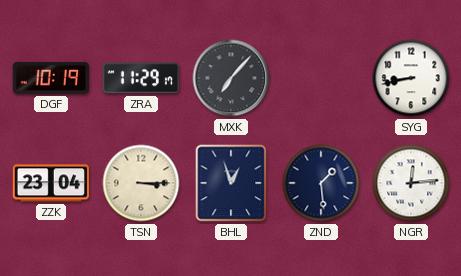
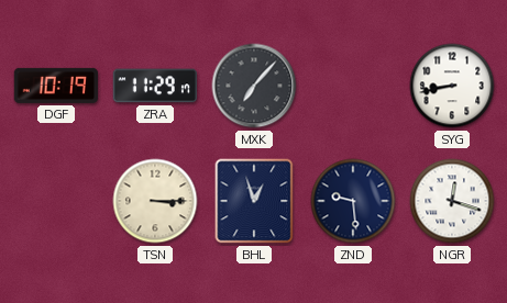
ZZK: 23:04 -> none (51, 183)
ZND: 1:29 -> 9:29 (353, 201)
NGR: 12:14 -> 12:18 (452, 201)
